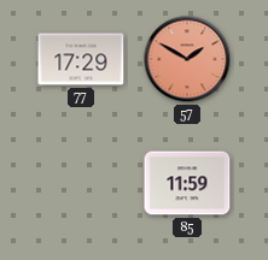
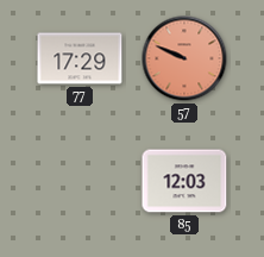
57: 1:50 -> 9:49 (184, 58)
85: 11:59 -> 12:03 (184, 181)
